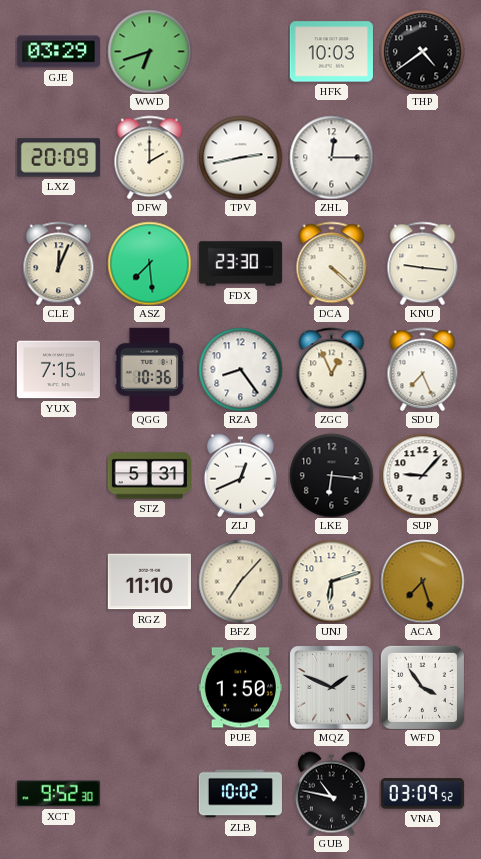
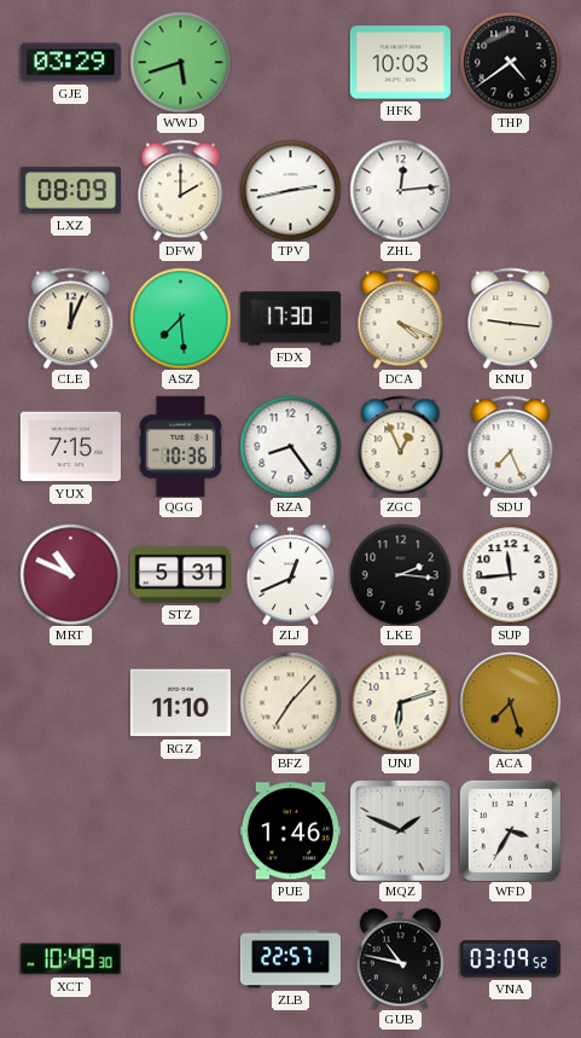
WWD: 6:42 -> 5:42 (180, 62)
LXZ: 20:09 -> 08:09 (70, 191)
ZHL: 12:15 -> 12:14 (400, 190)
FDX: 23:30 -> 17:30 (290, 319)
DCA: 4:22 -> 4:19 (401, 318)
MRT: none -> 10:49 (70, 574)
LKE: 6:16 -> 2:16 (400, 574)
SUP: 9:07 -> 11:44 (510, 574)
PUE: 1:50 -> 1:46 (290, 831)
WFD: 3:54 -> 3:35 (510, 830)
XCT: 9:52 -> 10:49 (70, 959)
ZLB: 10:02 -> 22:57 (290, 959)
